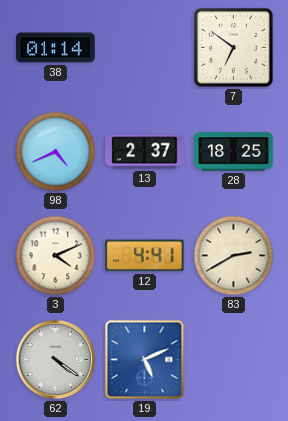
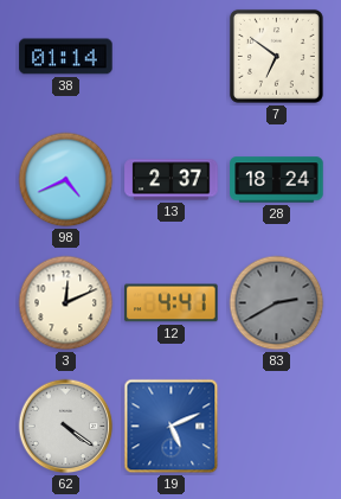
28: 18:25 -> 18:24 (277, 180)
3: 4:11 -> 12:11 (66, 303)
83 dial: cream -> grey (277, 303)
